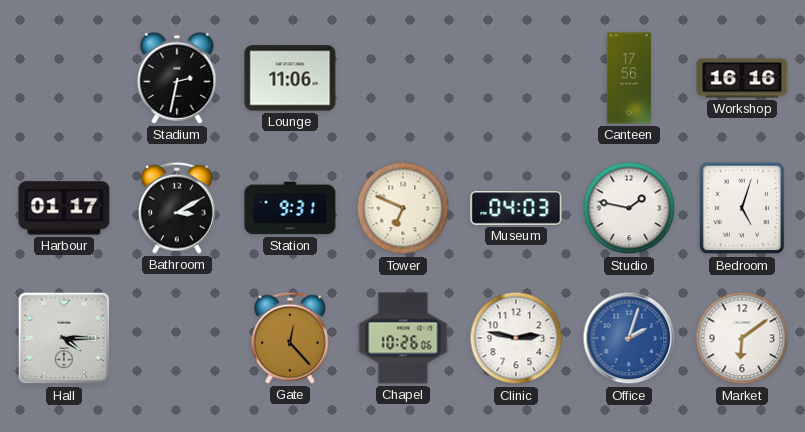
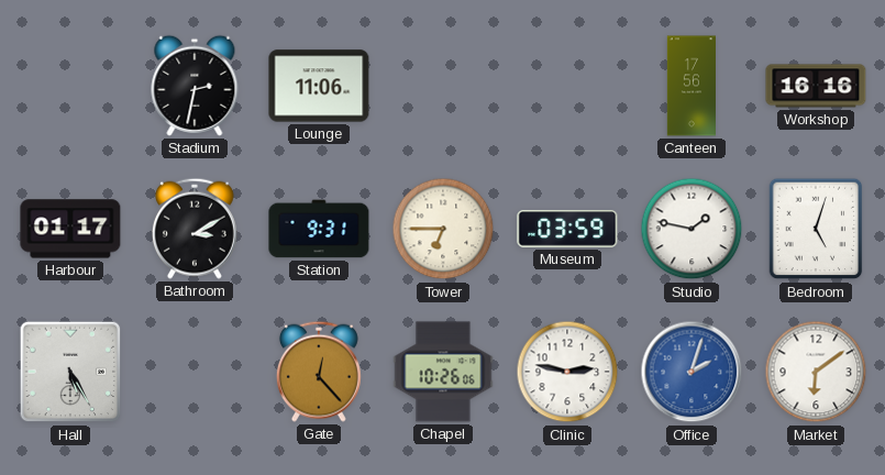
Tower: 6:49 -> 6:45 (443, 229)
Museum: 04:03 -> 03:59 (567, 229)
Hall: 4:15 -> 5:25 (70, 372)
